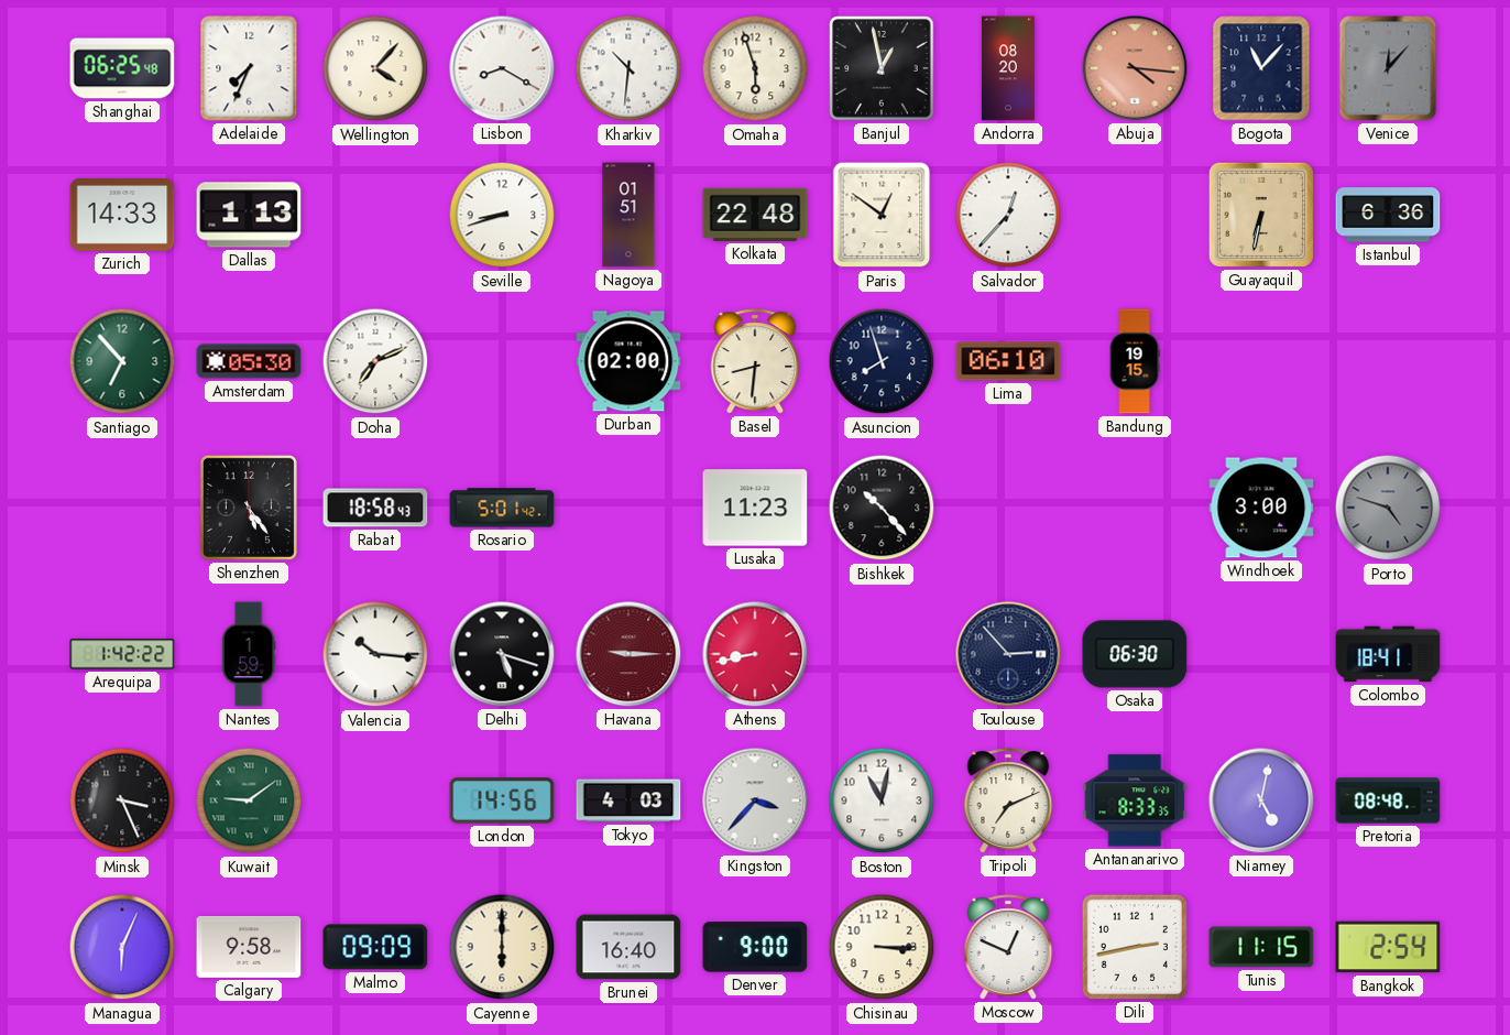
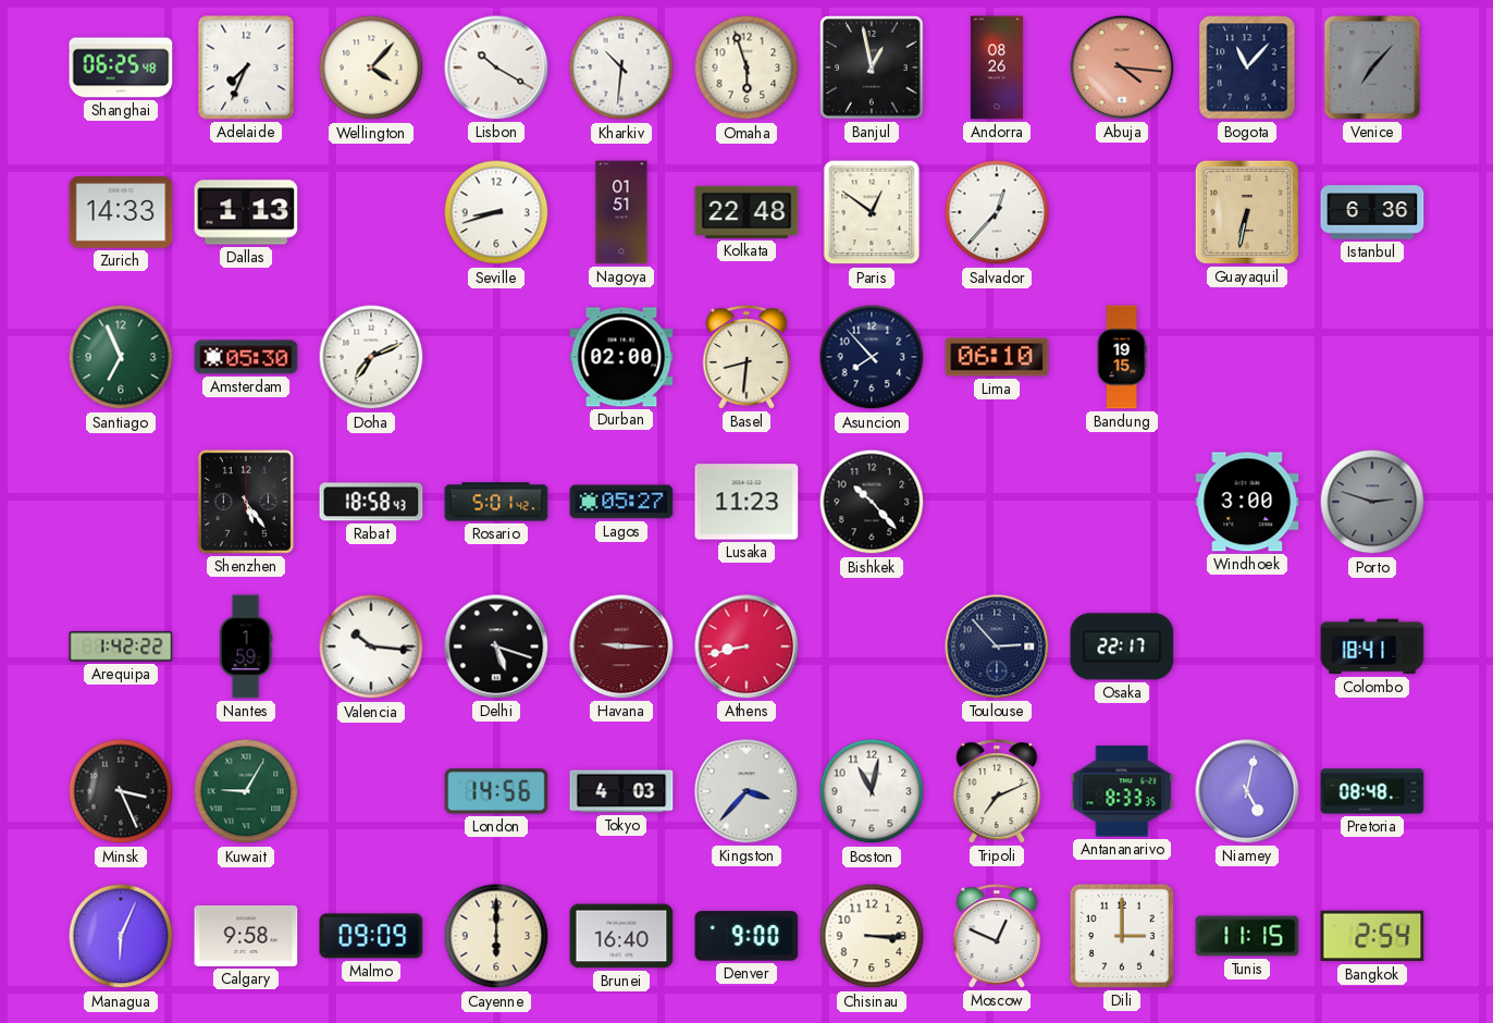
Lisbon: 8:20 -> 10:20 (496, 67)
Andorra: 08:20 -> 08:26 (997, 67)
Venice: 12:07 -> 7:07 (1372, 67)
Santiago: 6:53 -> 6:56 (121, 357)
Asuncion: 7:57 -> 7:53 (872, 357)
Lagos: none -> 05:27 (621, 502)
Porto: 4:48 -> 2:48 (1372, 502)
Osaka: 06:30 -> 22:17 (1122, 646)
Kuwait: 9:09 -> 9:05 (246, 791)
Dili: 2:43 -> 3:00 (1122, 936)
